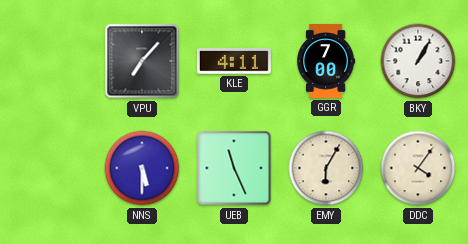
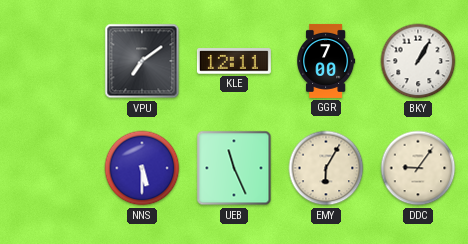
VPU: 7:07 -> 7:09 (142, 61)
KLE: 4:11 -> 12:11 (234, 61)
DDC: 4:06 -> 9:06 (418, 168)
